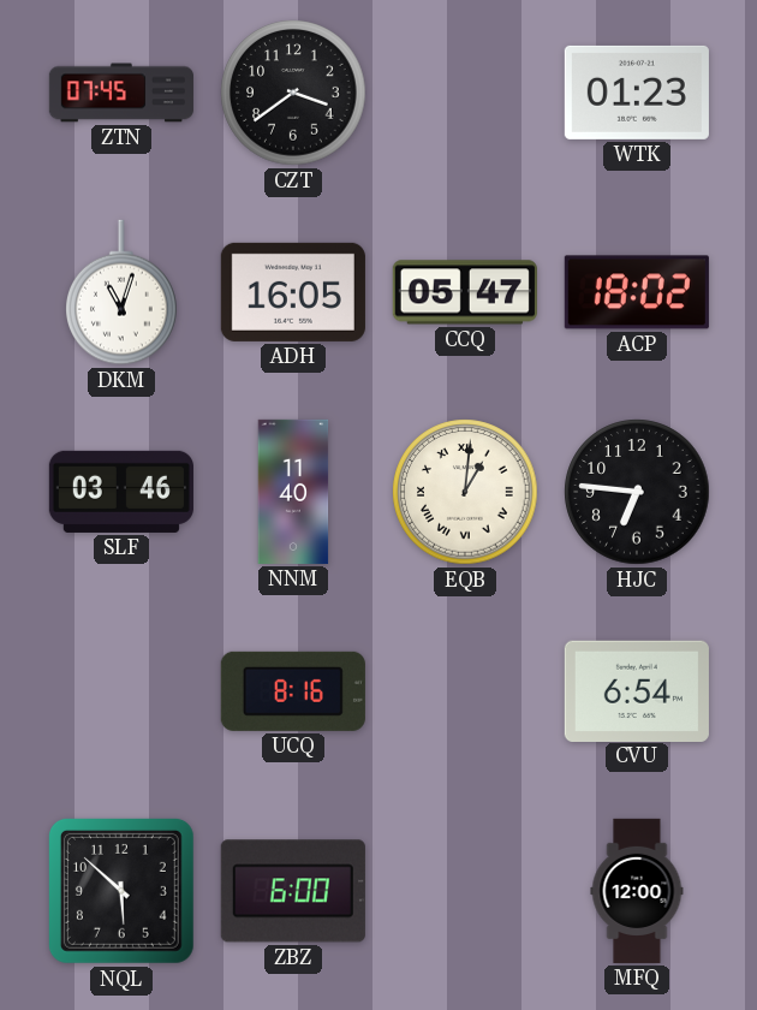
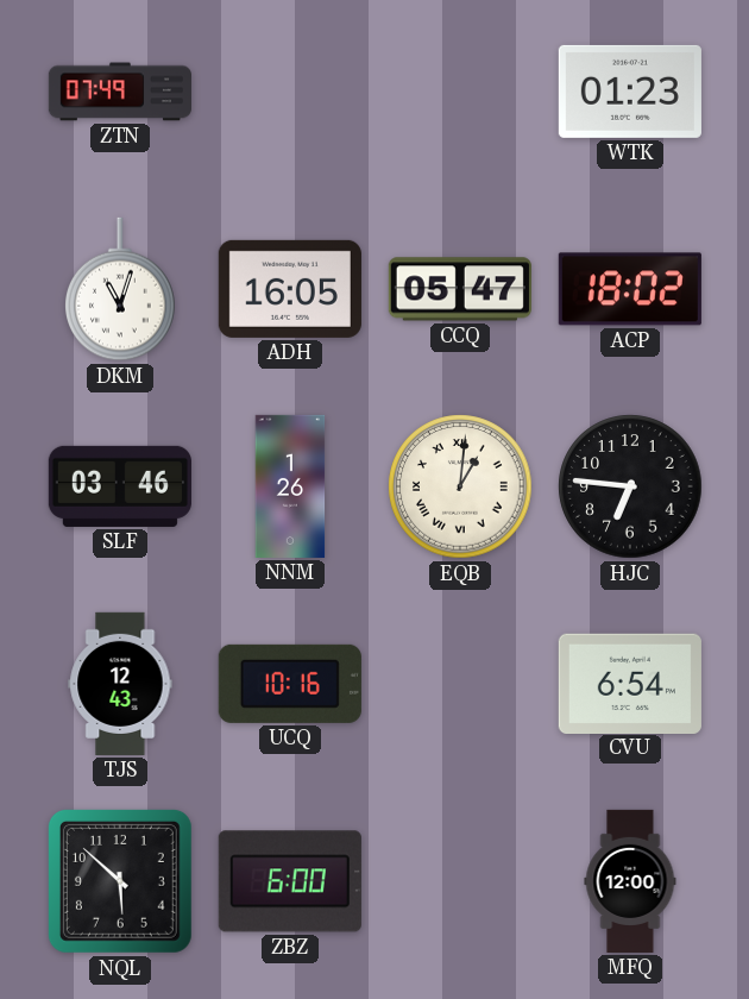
ZTN: 07:45 -> 07:49 (120, 92)
CZT: 3:39 -> none (293, 93)
NNM: 11:40 -> 1:26 (290, 486)
TJS: none -> 12:43 (120, 684)
UCQ: 8:16 -> 10:16 (290, 684)
